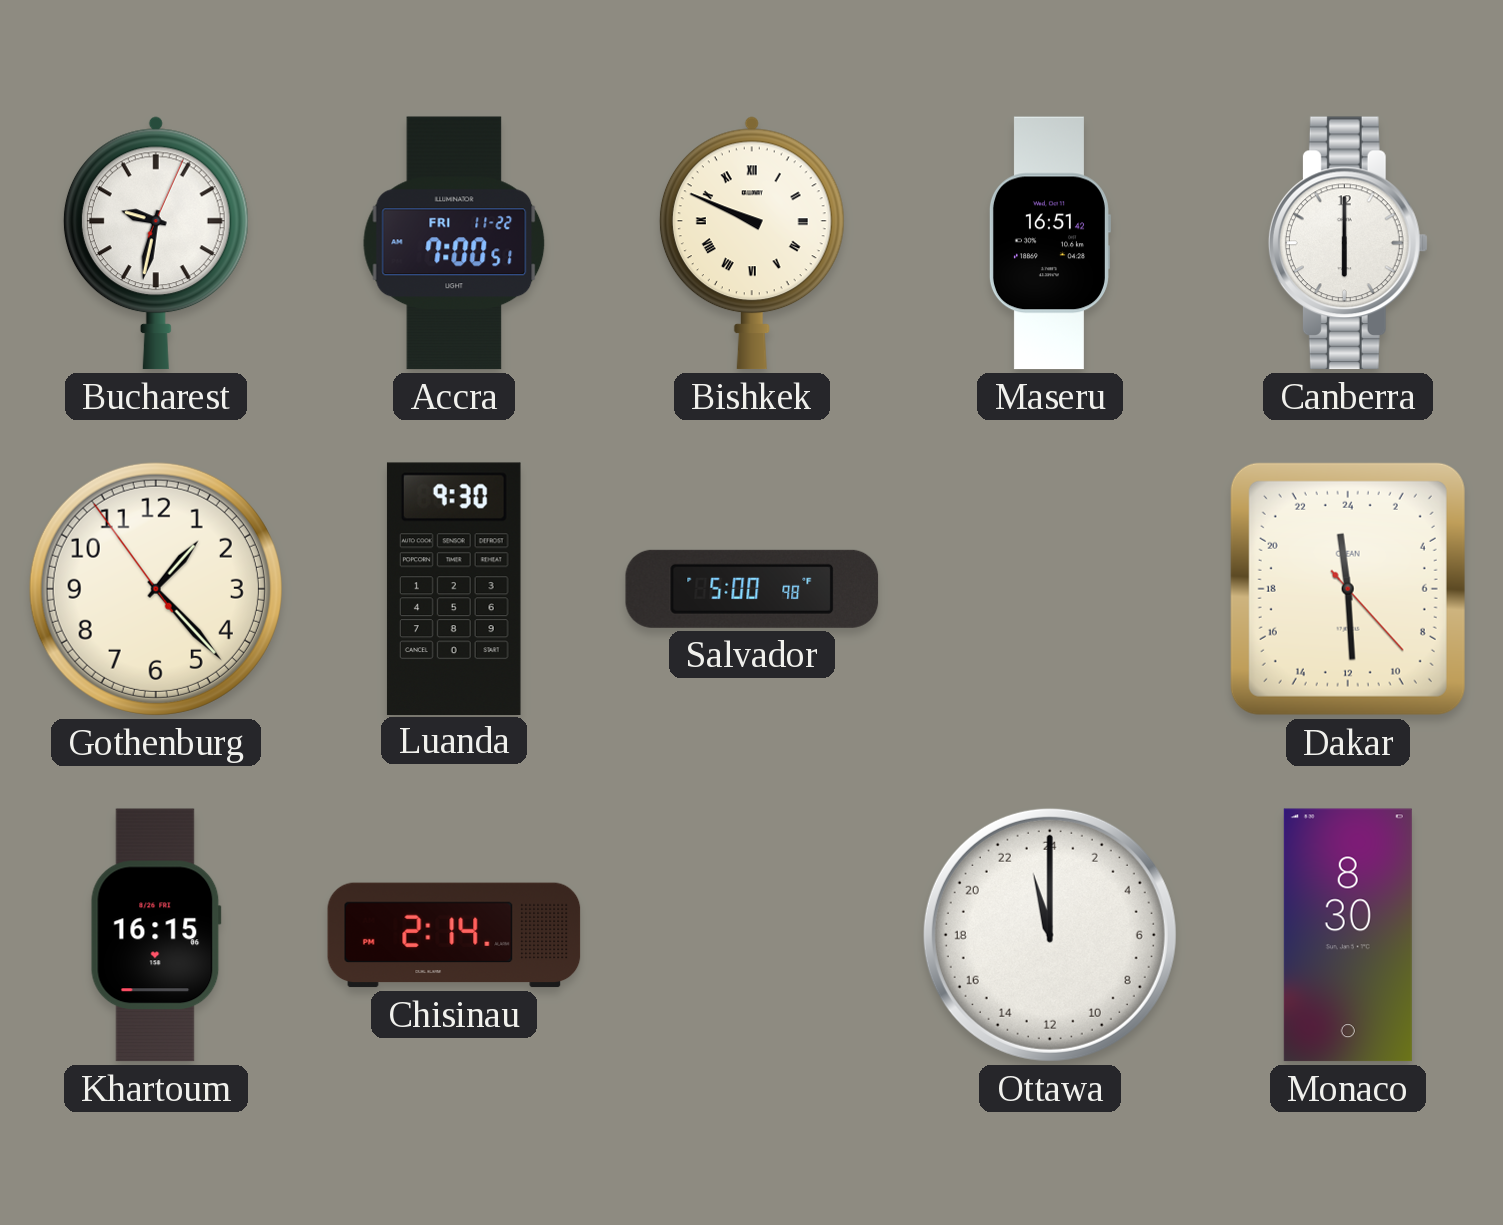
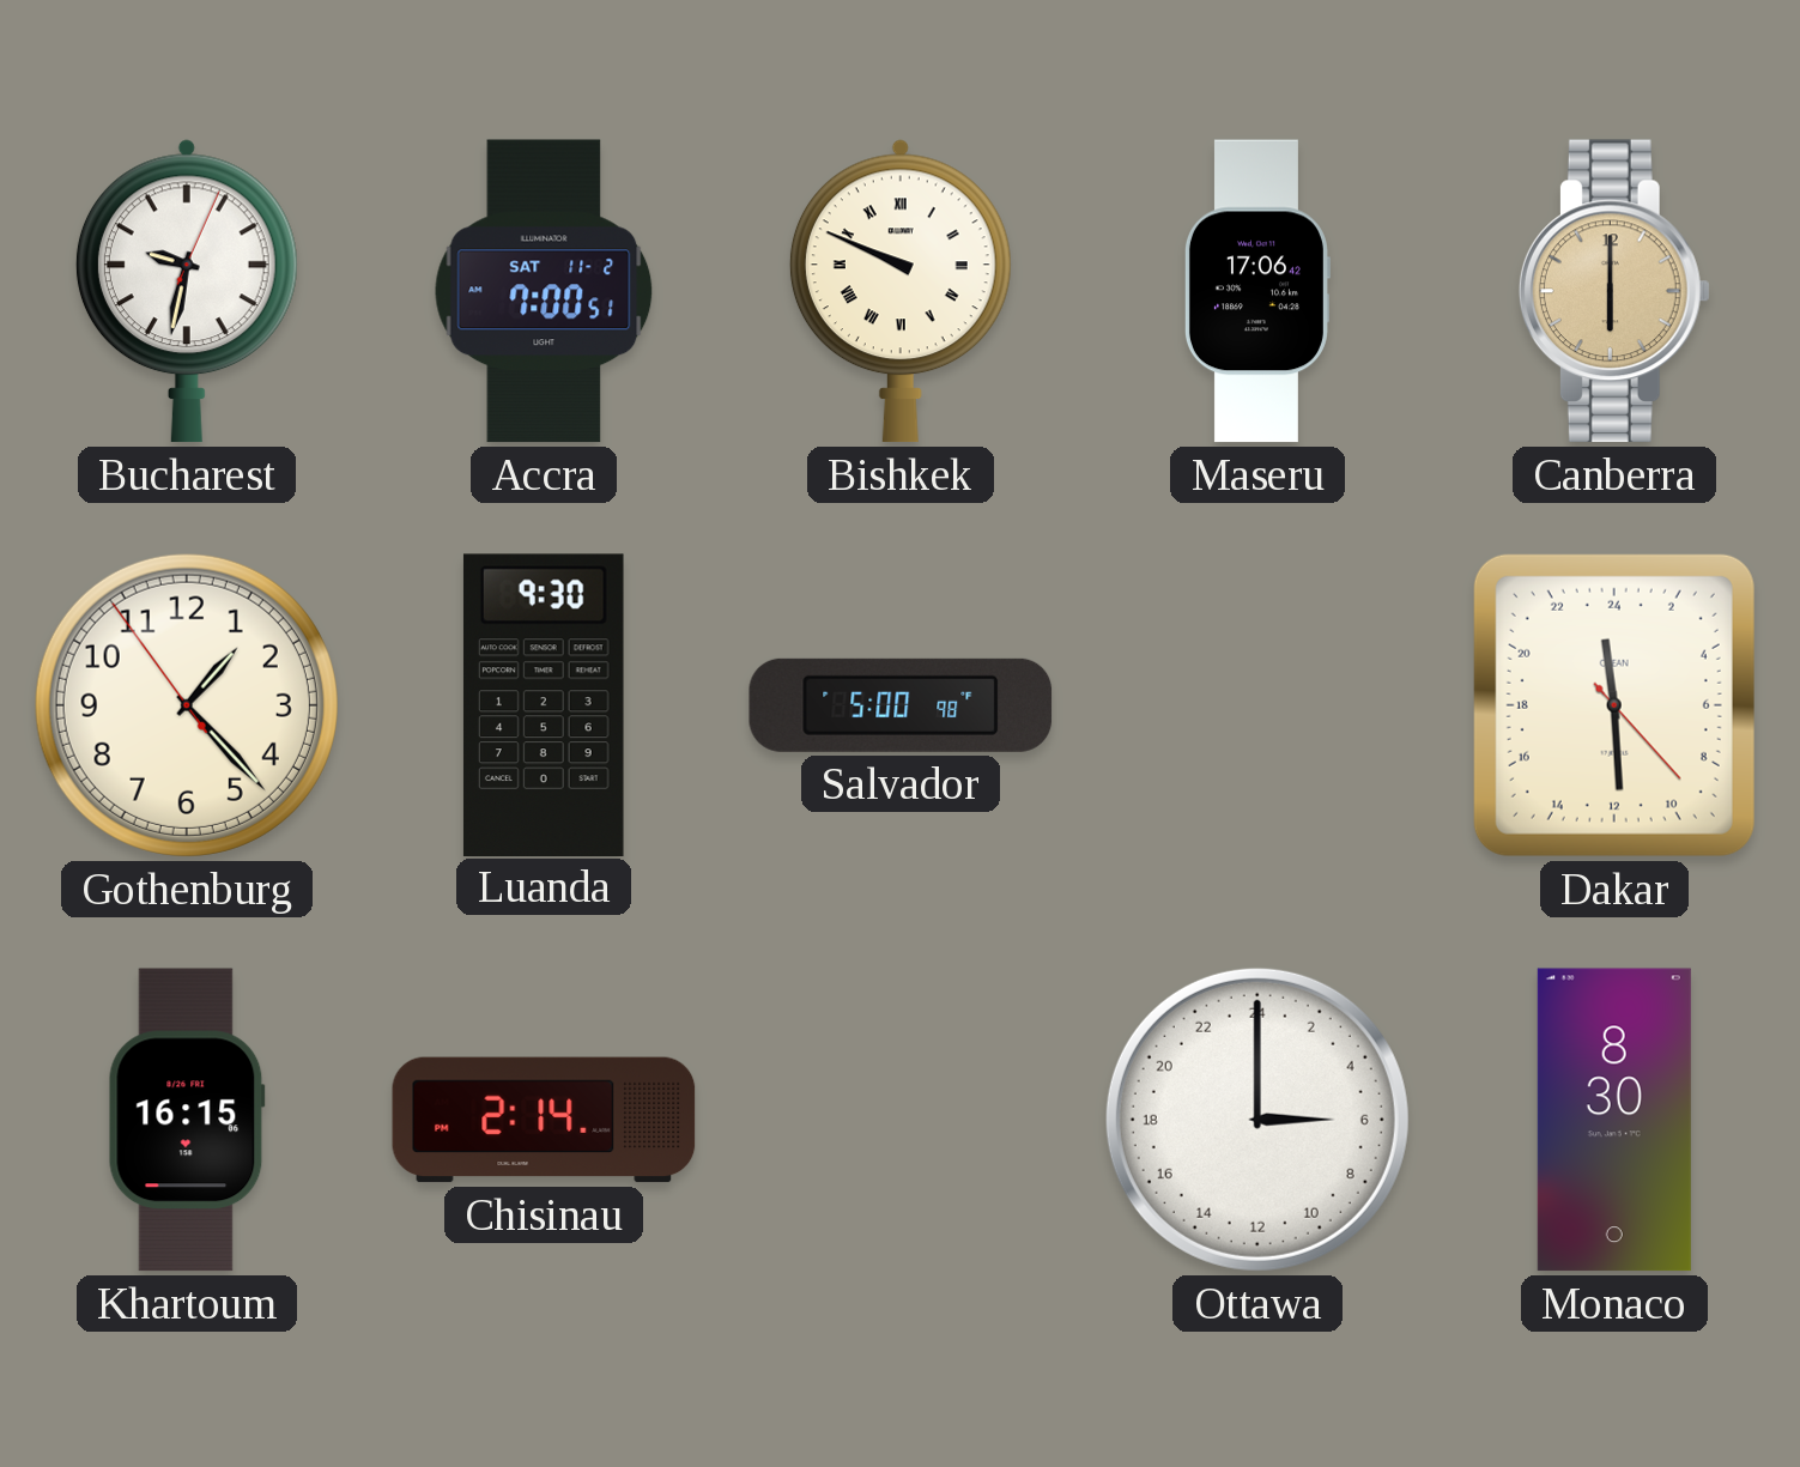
Accra date: FRI 11-22 -> SAT 11-2 (544, 291)
Maseru: 16:51 -> 17:06 (1256, 291)
Canberra dial: white -> champagne (1614, 291)
Ottawa: 23:00 -> 6:00 (1257, 1120)
